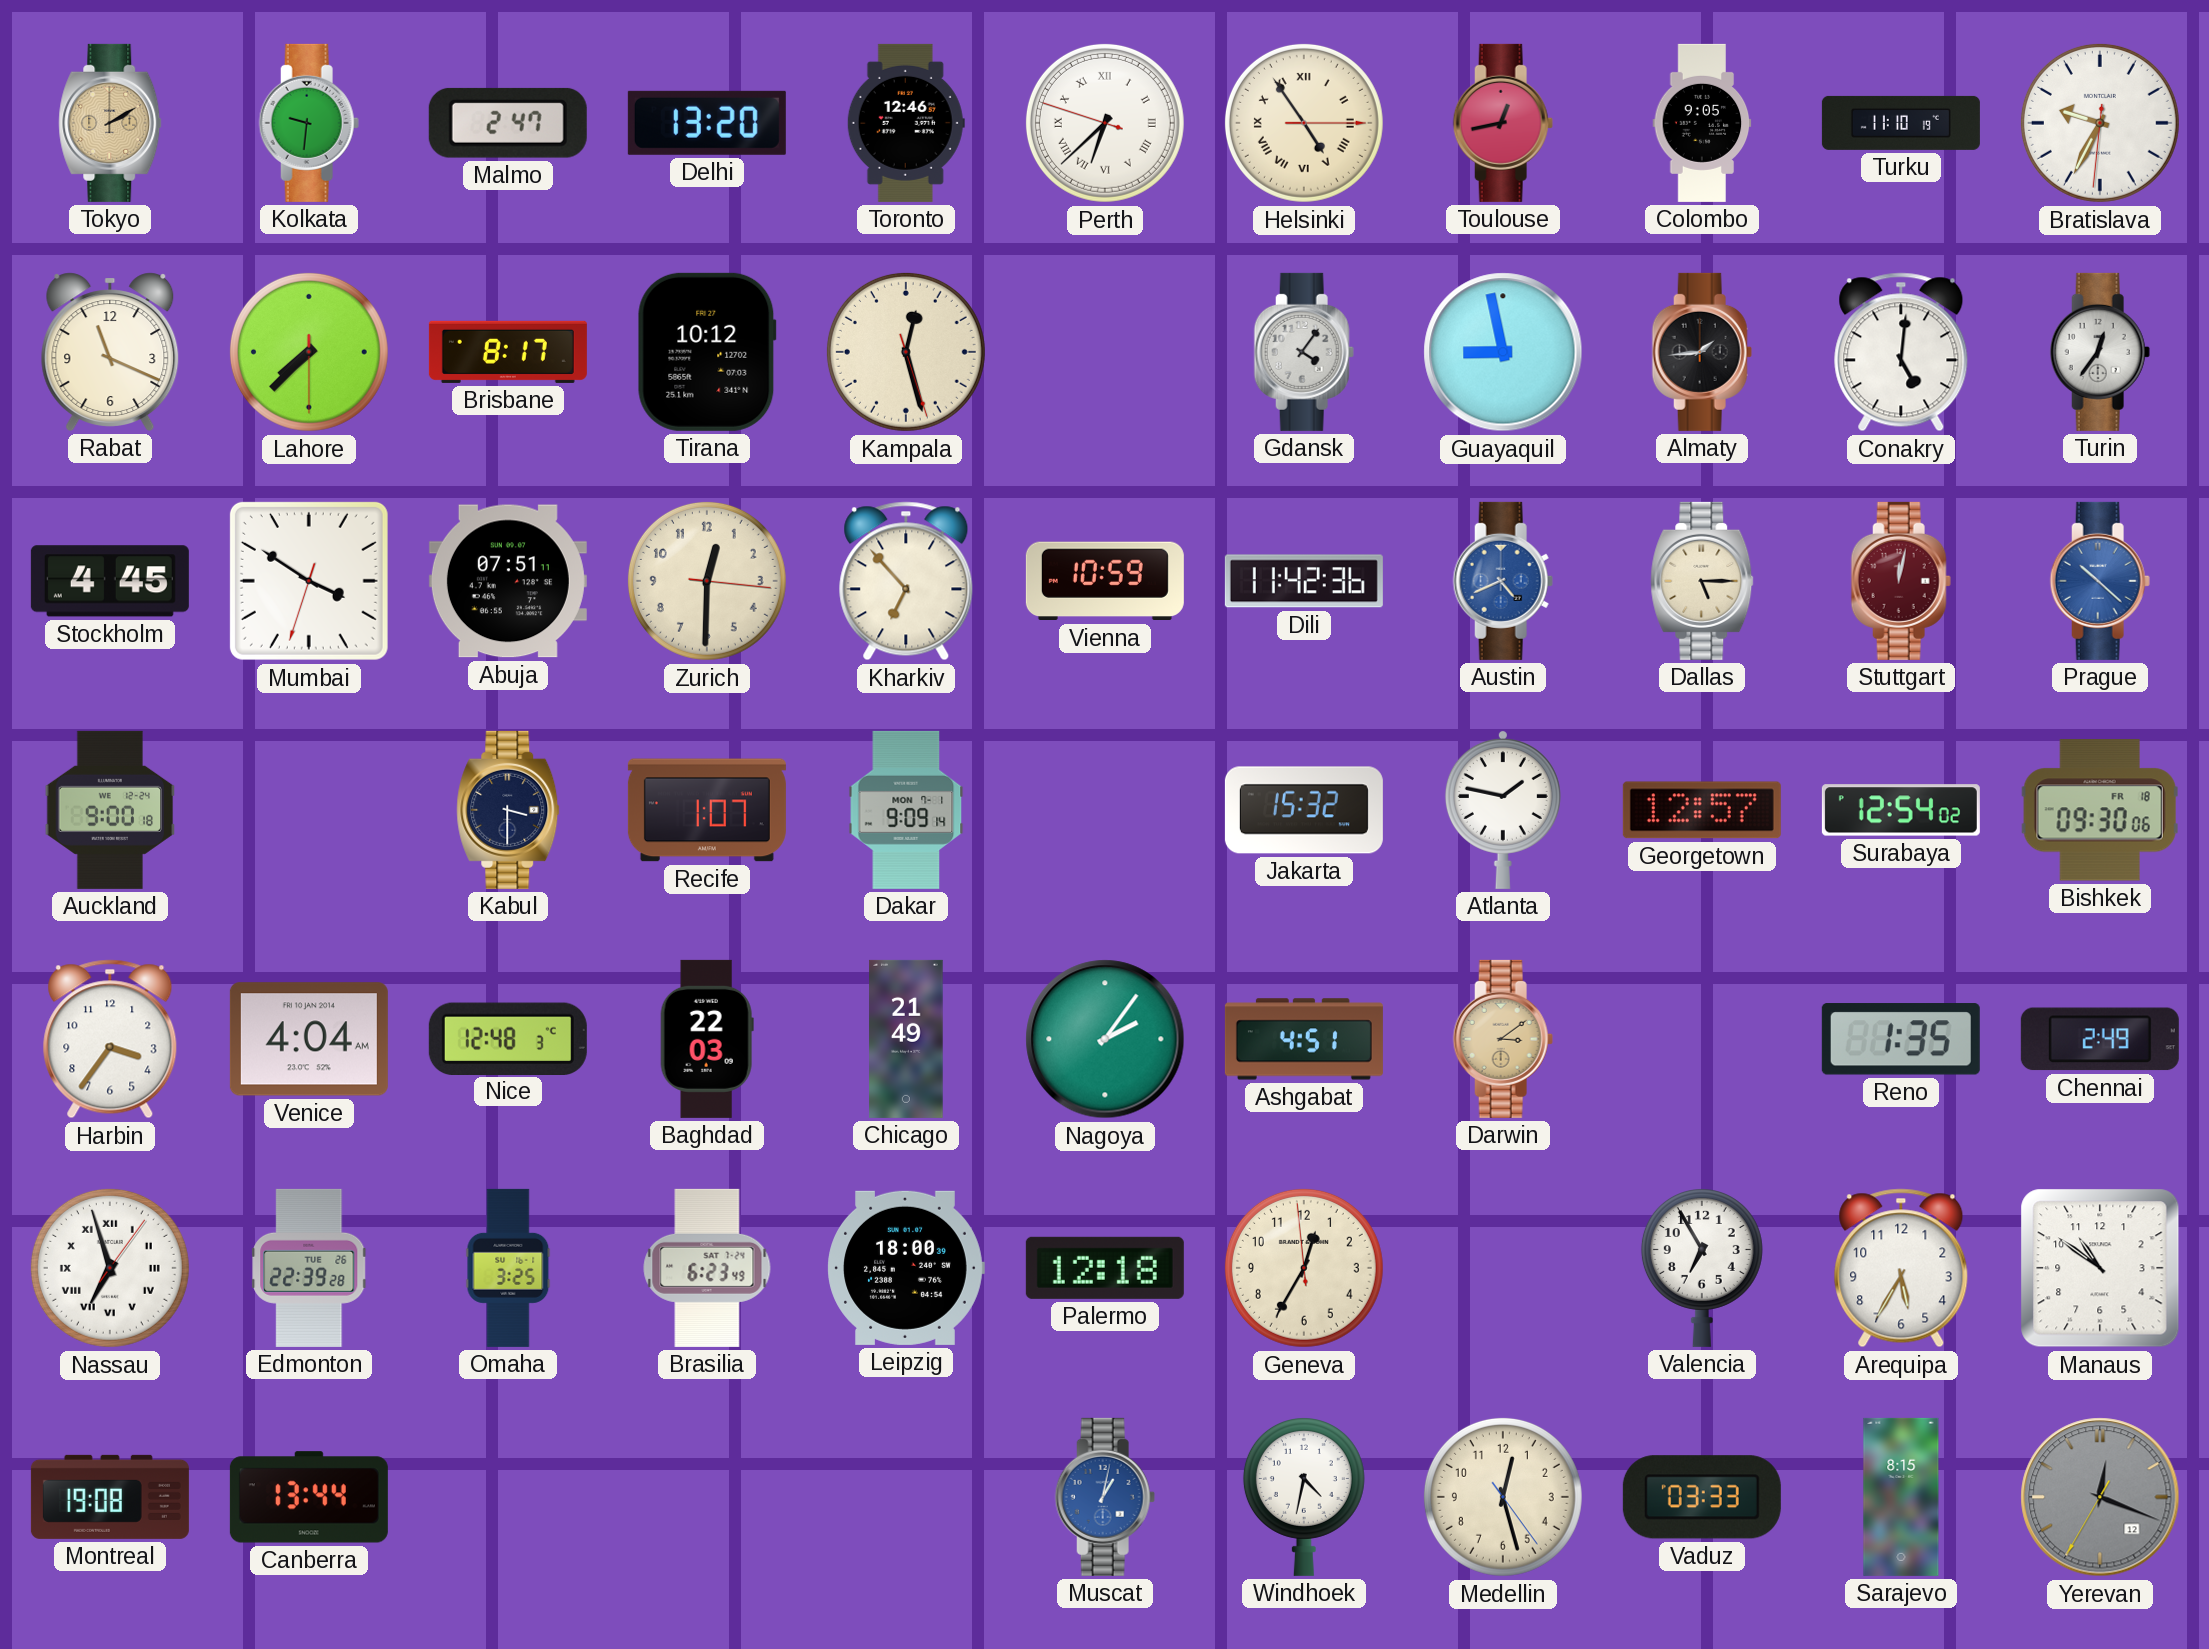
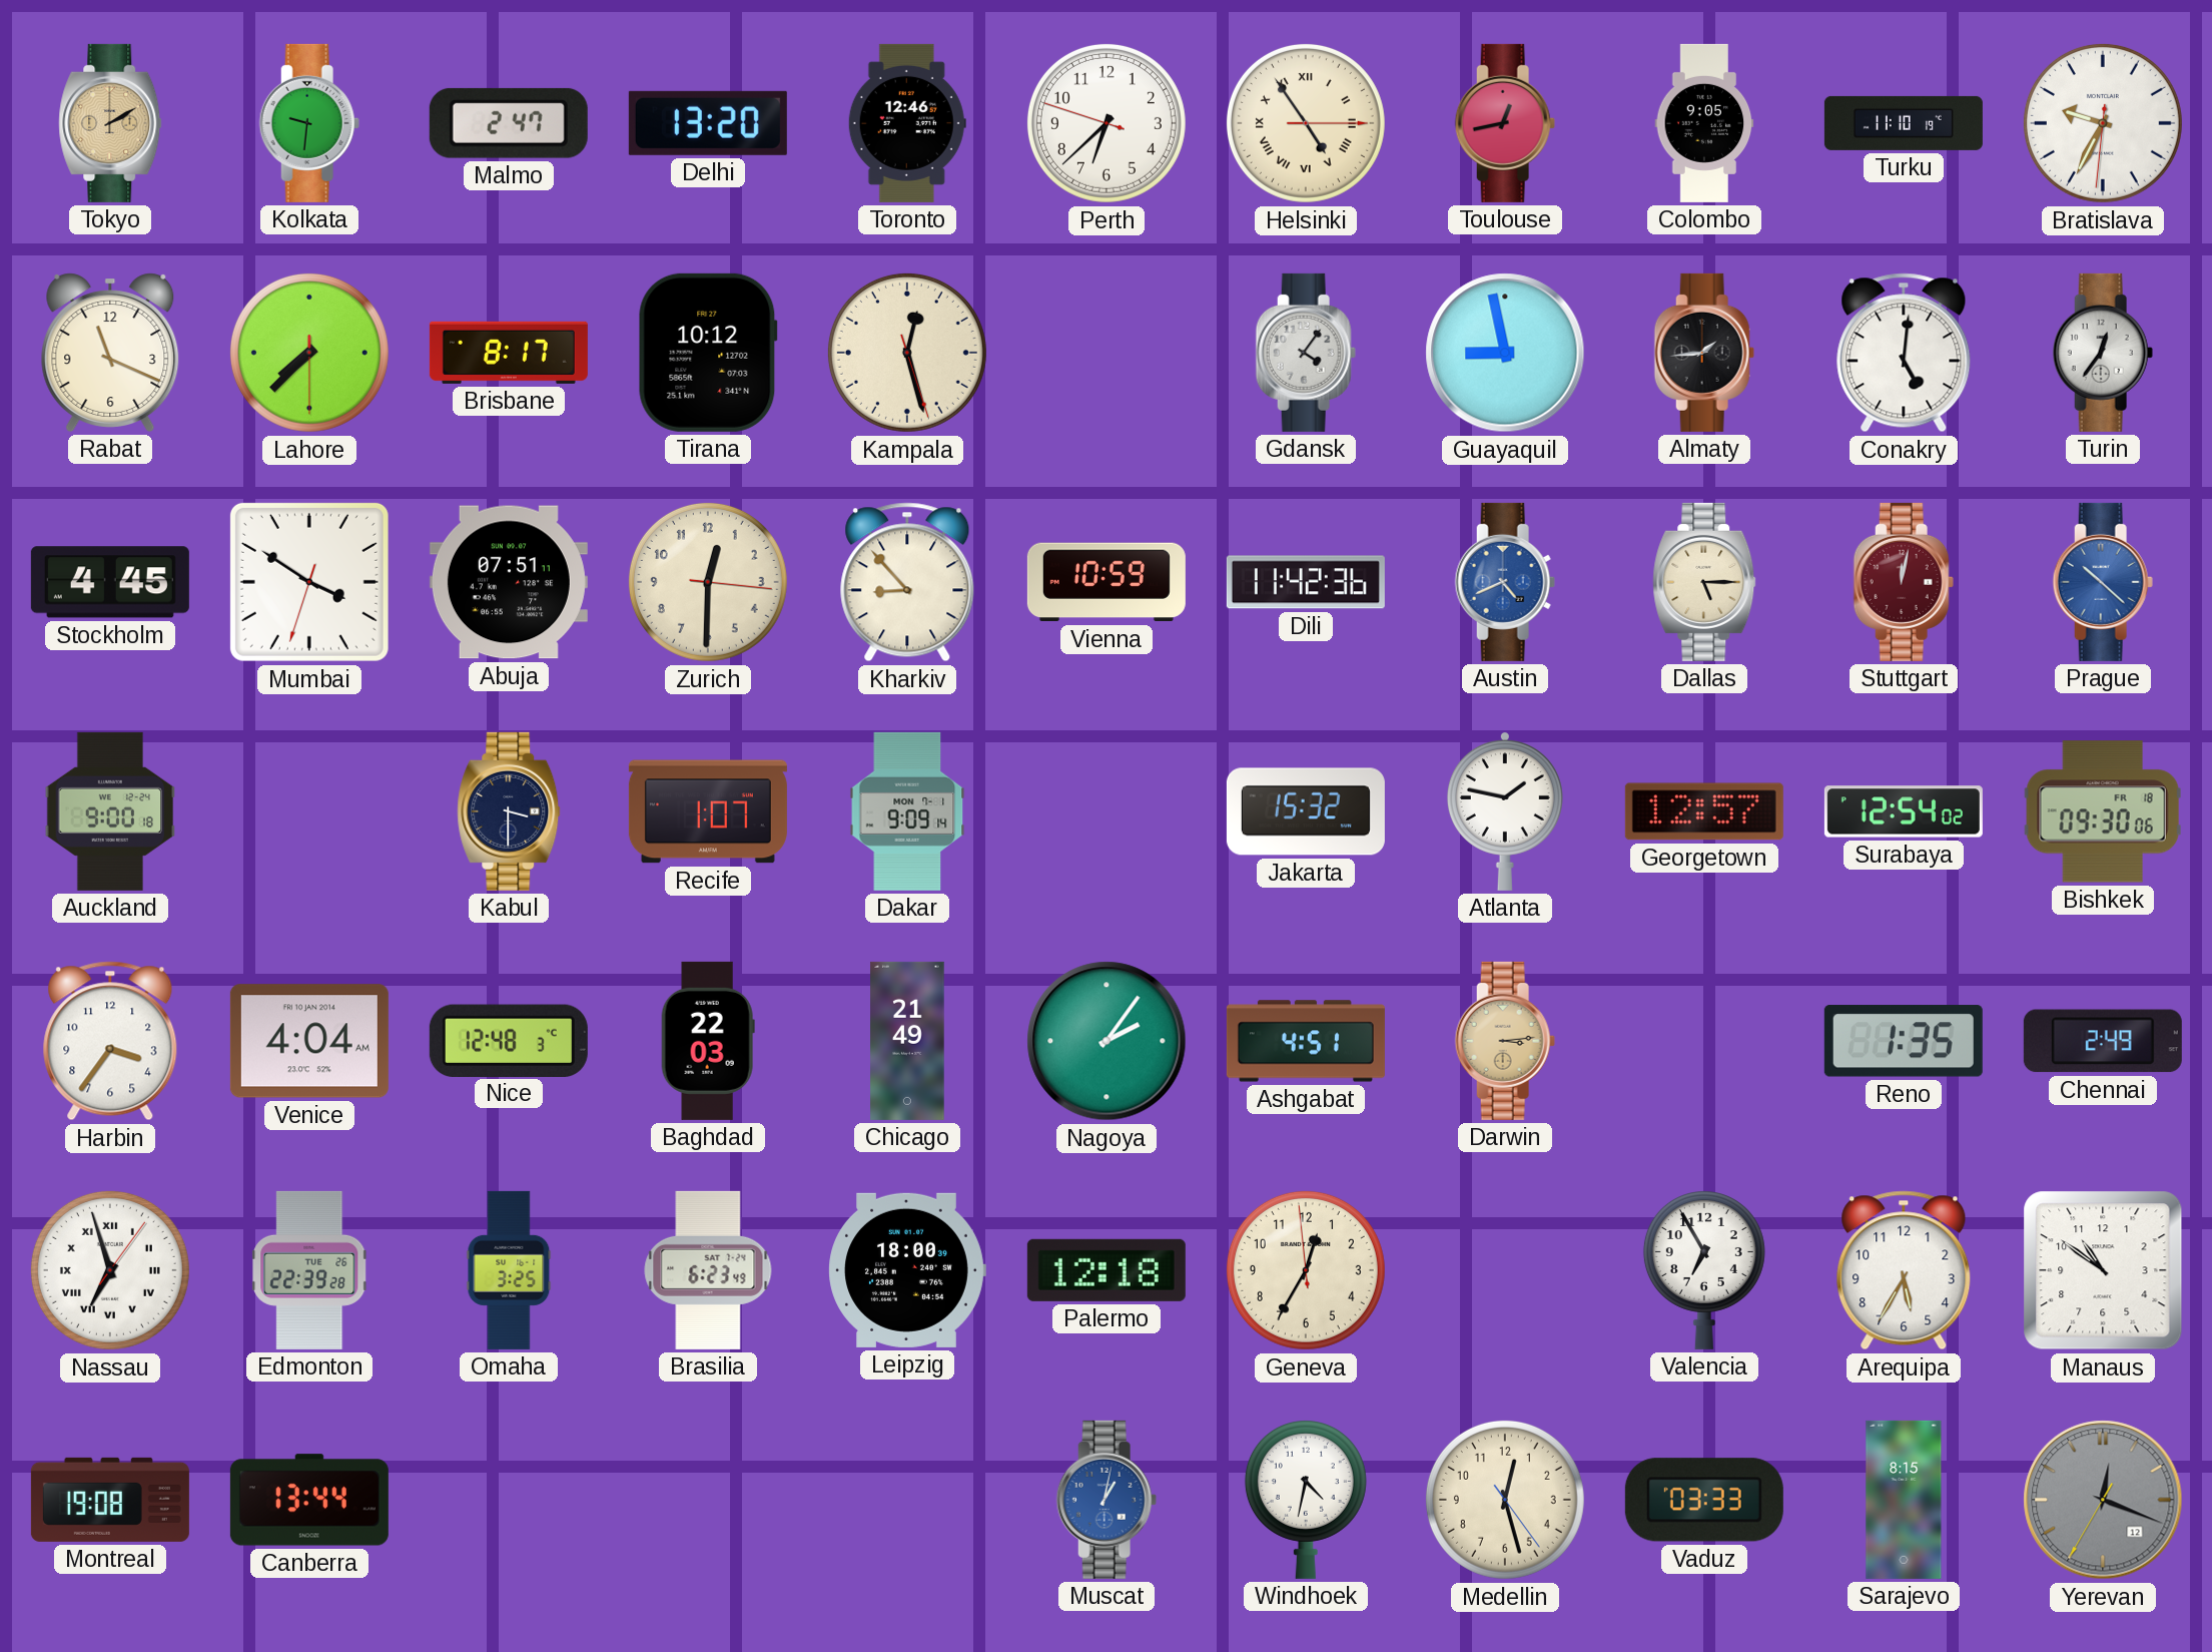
Perth numerals: Roman -> Arabic (1107, 123)
Kharkiv: 6:53 -> 8:53 (907, 582)
Darwin: 3:09 -> 3:14 (1505, 1041)
